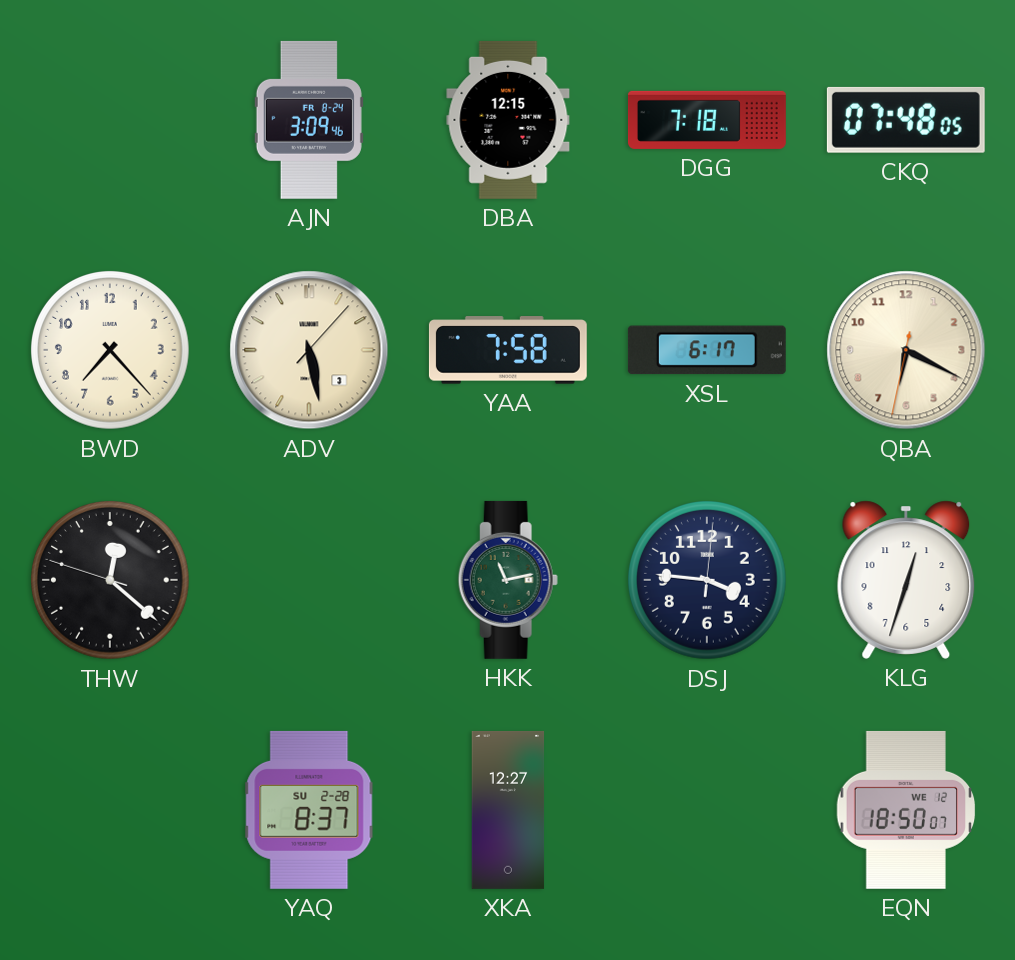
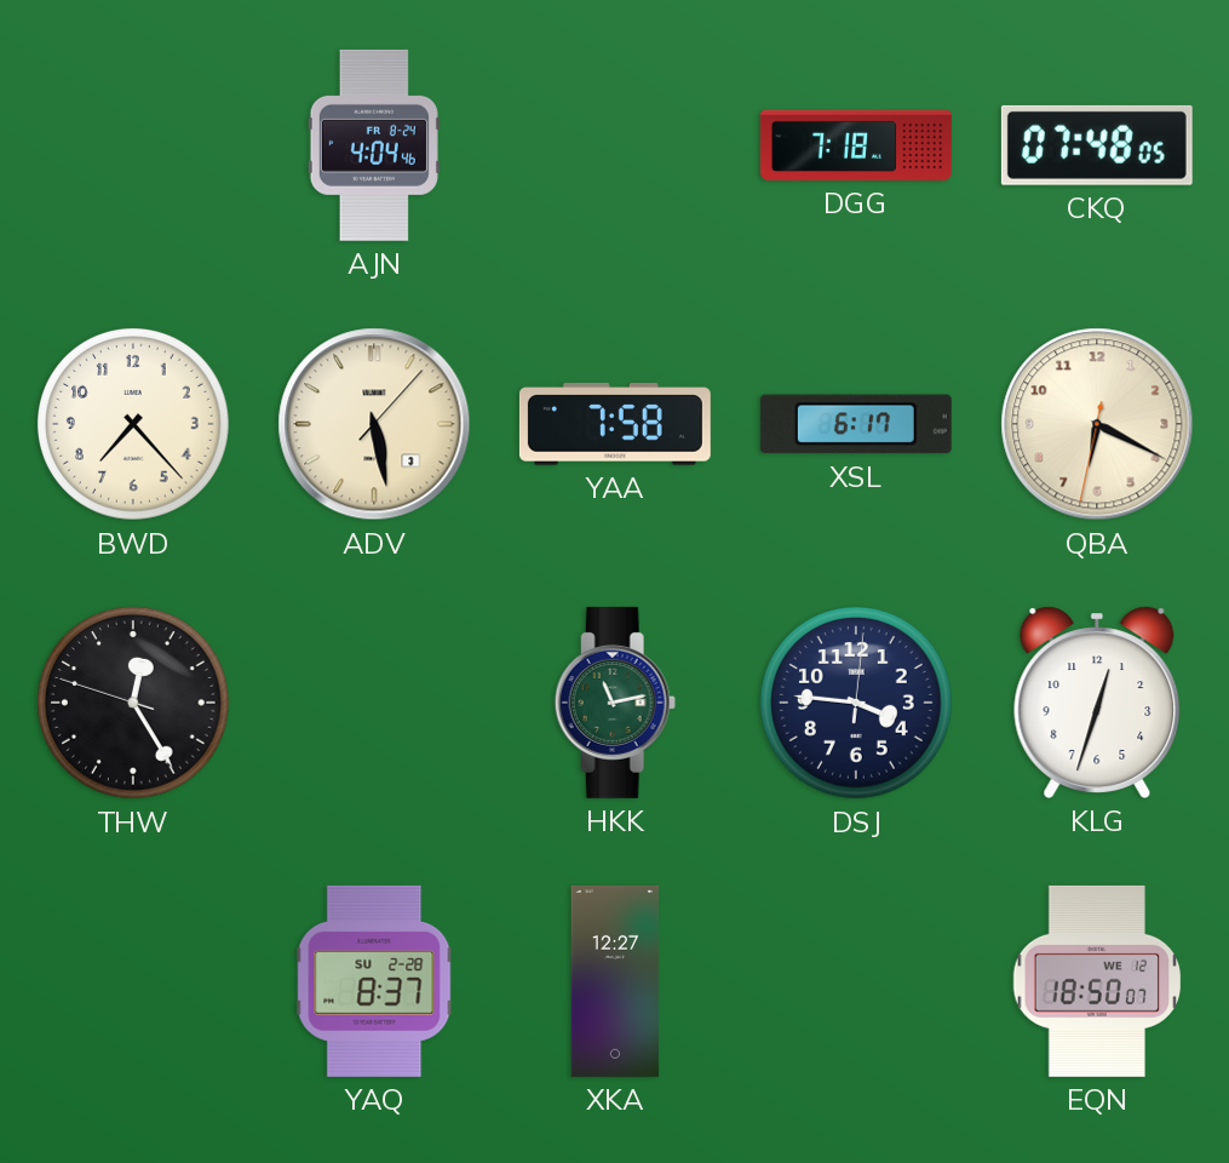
AJN: 3:09 -> 4:04 (374, 145)
DBA: 12:15 -> none (508, 120)
THW: 12:21 -> 12:24 (134, 704)
